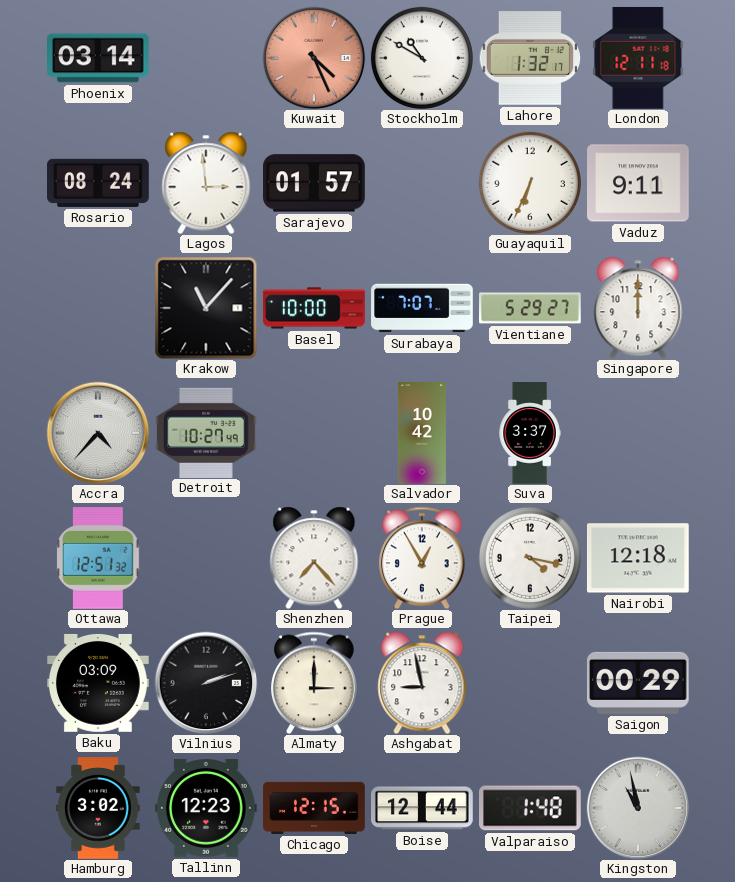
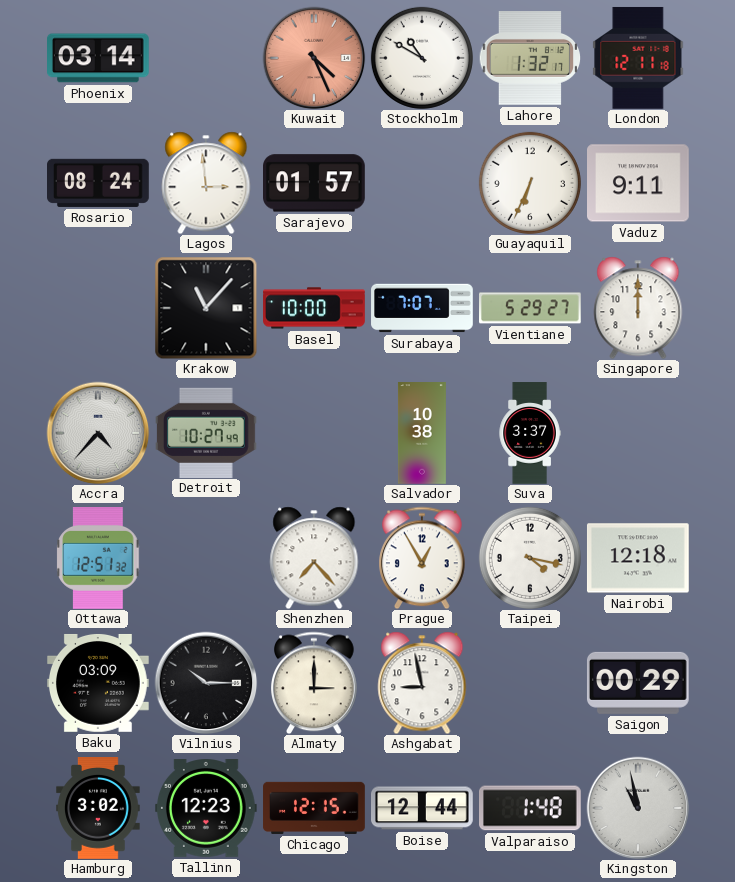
Salvador: 10:42 -> 10:38 (422, 433)
Vilnius: 2:12 -> 10:15 (206, 683)
